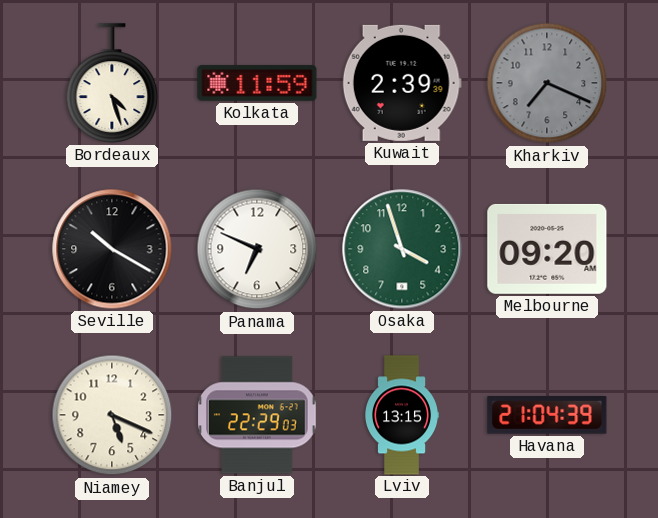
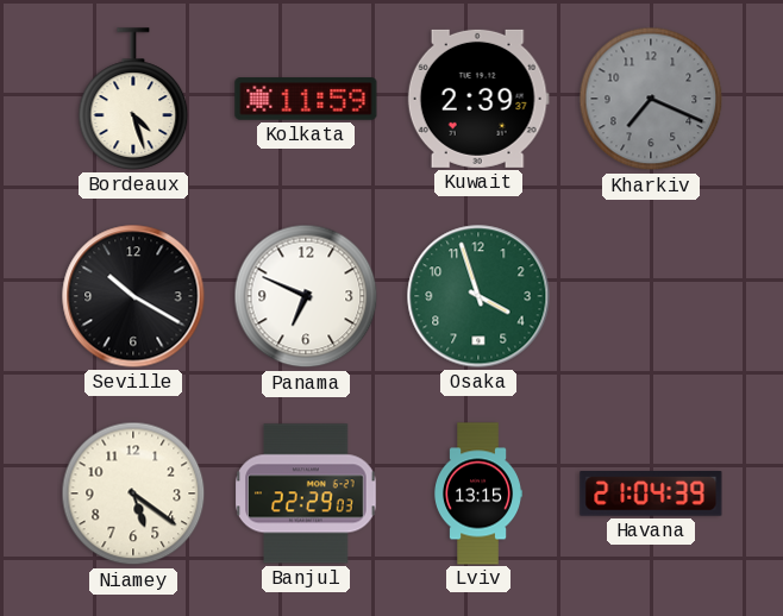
Kuwait: 2:39:39 -> 2:39:37 (478, 99)
Melbourne: 09:20 -> none (547, 249)
Niamey: 5:19 -> 5:21 (133, 494)
